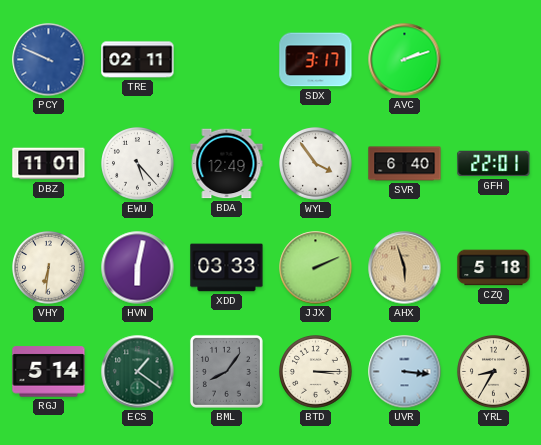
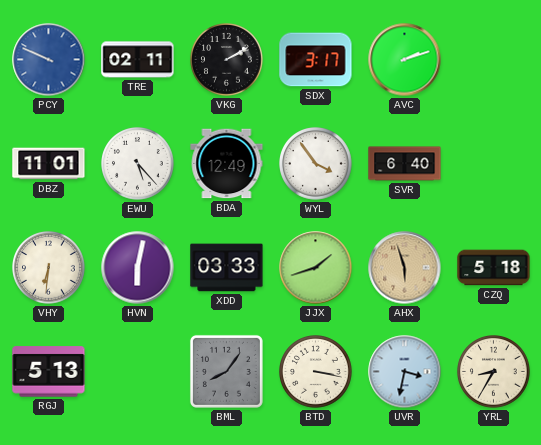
VKG: none -> 2:10 (227, 60)
GFH: 22:01 -> none (494, 164)
JJX: 2:11 -> 1:42 (316, 268)
RGJ: 5:14 -> 5:13 (49, 372)
ECS: 1:21 -> none (138, 372)
BTD: 3:15 -> 3:17 (316, 372)
UVR: 3:16 -> 3:32 (405, 372)
